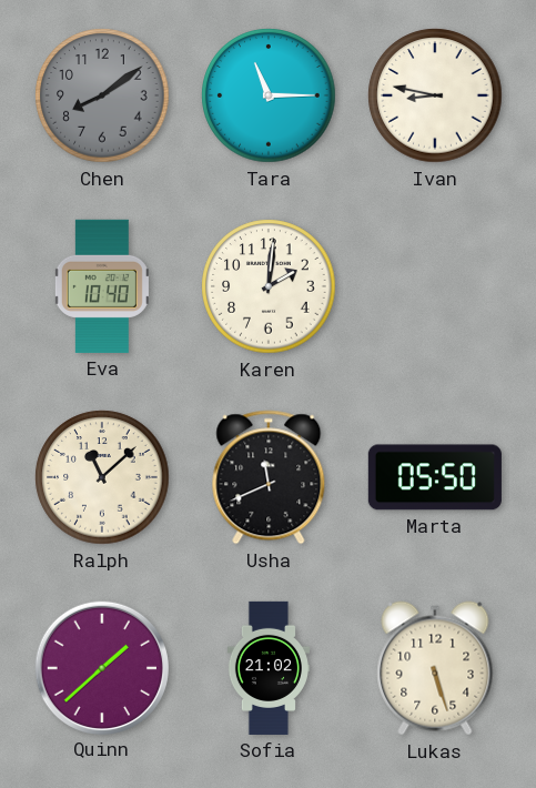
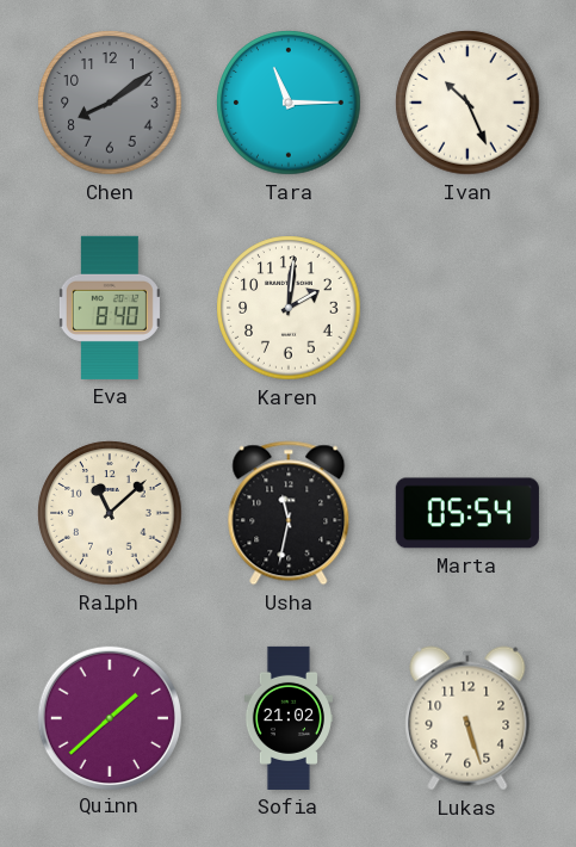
Ivan: 8:47 -> 10:26 (467, 103)
Eva: 10:40 -> 8:40 (110, 308)
Usha: 11:41 -> 11:32 (289, 513)
Marta: 05:50 -> 05:54 (467, 513)
